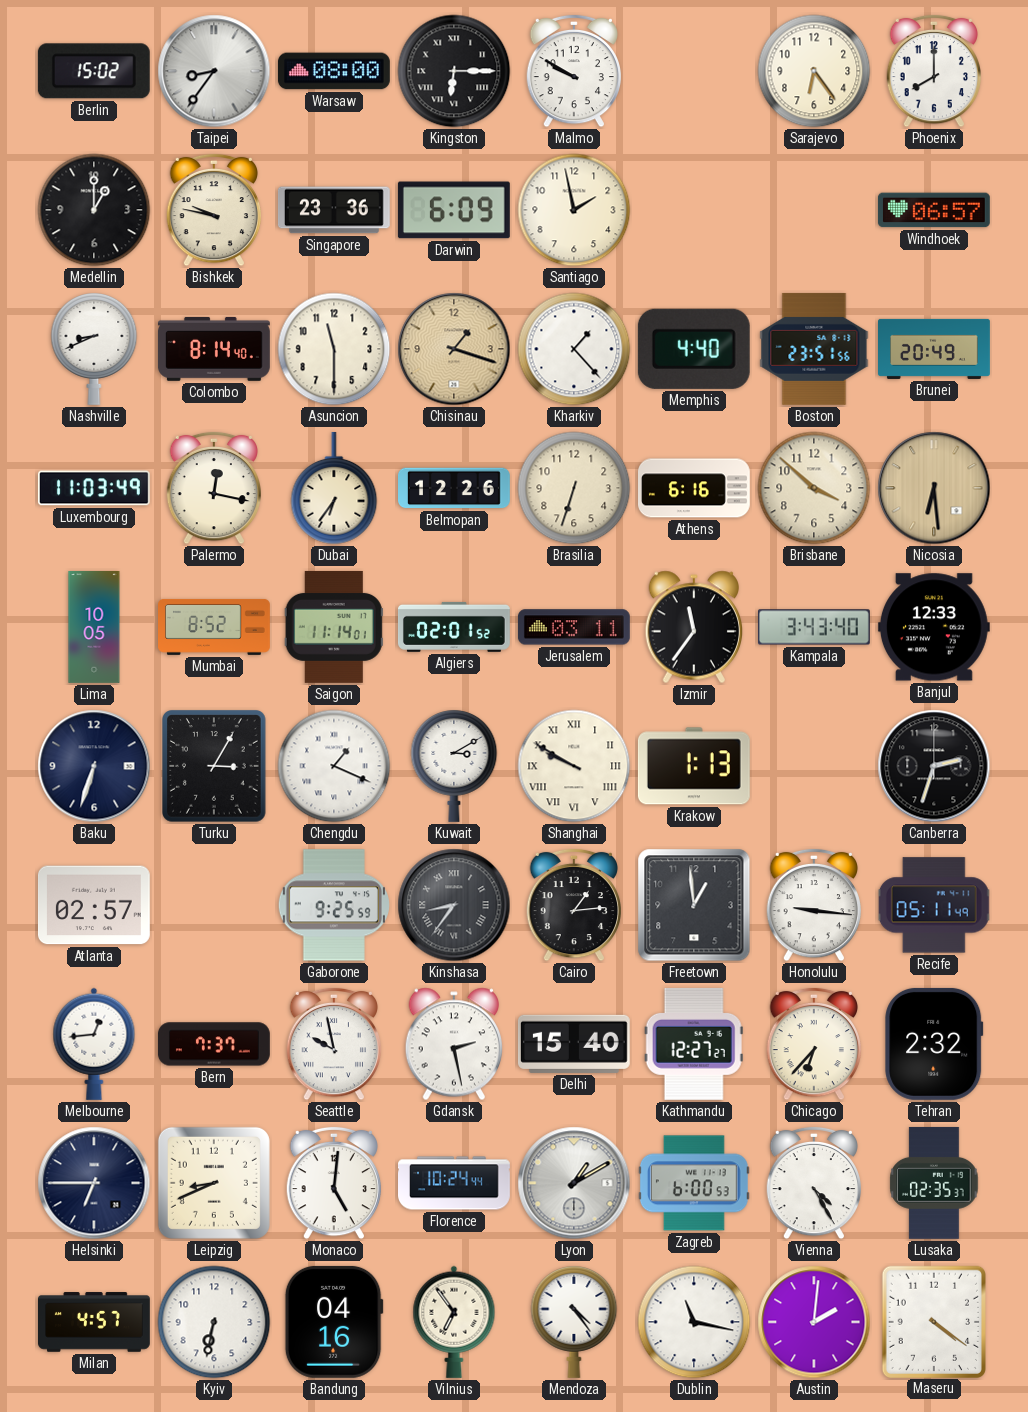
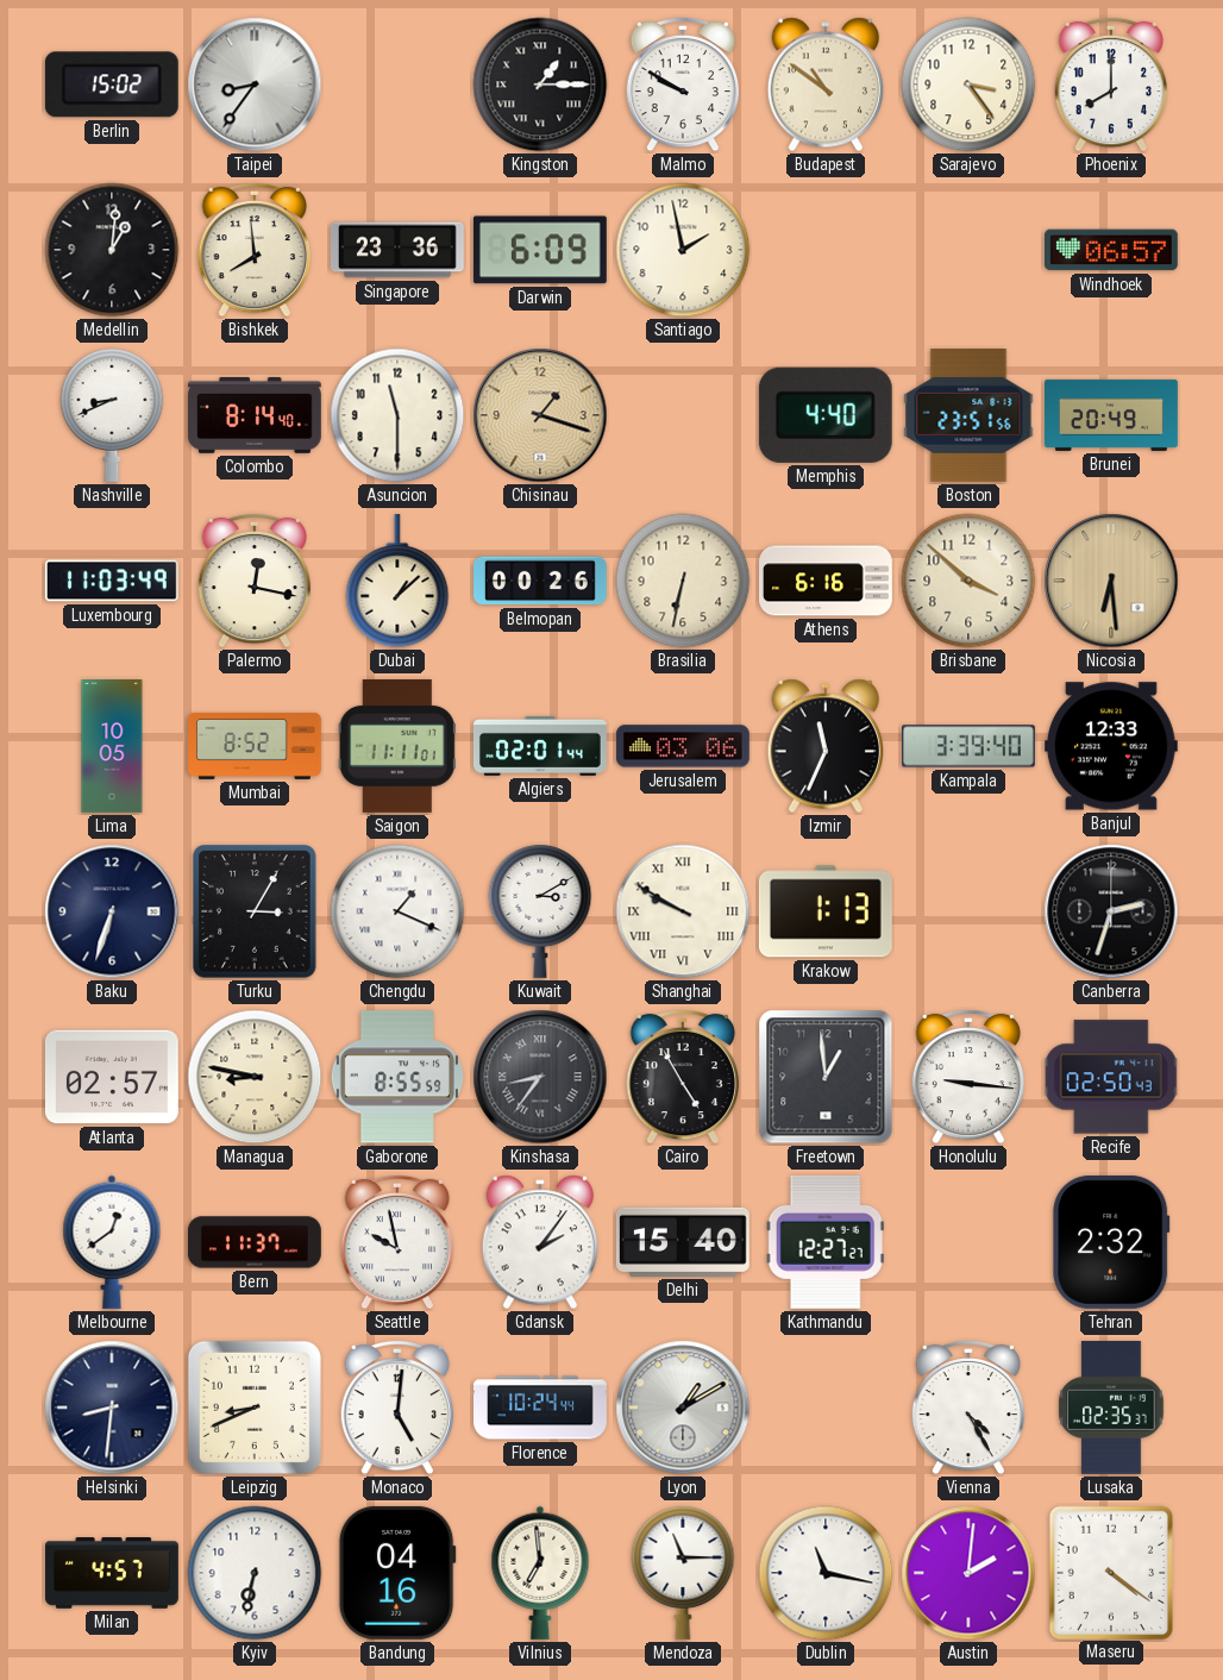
Warsaw: 08:00 -> none (334, 71)
Kingston: 6:15 -> 1:15 (540, 84)
Budapest: none -> 10:51 (824, 84)
Sarajevo: 6:24 -> 3:24 (968, 84)
Medellin: 1:00 -> 1:01 (112, 250)
Bishkek: 9:47 -> 7:59 (253, 250)
Kharkiv: 1:23 -> none (574, 349)
Dubai: 6:36 -> 1:08 (397, 581)
Belmopan: 12:26 -> 00:26 (541, 581)
Brasilia: 6:33 -> 6:32 (683, 581)
Saigon: 11:14 -> 11:11 (397, 746)
Algiers: 02:01:52 -> 02:01:44 (540, 746)
Jerusalem: 03:11 -> 03:06 (683, 746)
Izmir: 11:36 -> 11:34 (824, 746)
Kampala: 3:43 -> 3:39 (970, 746)
Managua: none -> 8:47 (255, 1077)
Gaborone: 9:25 -> 8:55 (397, 1077)
Cairo: 1:14 -> 4:55 (682, 1077)
Recife: 05:11 -> 02:50 (1111, 1077)
Melbourne: 12:44 -> 12:39 (112, 1242)
Bern: 7:37 -> 11:37 (255, 1242)
Gdansk: 2:28 -> 2:06 (539, 1242)
Chicago: 6:37 -> none (813, 1044)
Helsinki: 6:45 -> 8:31 (112, 1408)
Zagreb: 6:00 -> none (694, 1183)
Vilnius: 6:54 -> 6:59 (540, 1573)
Mendoza: 4:24 -> 11:15 (683, 1573)
